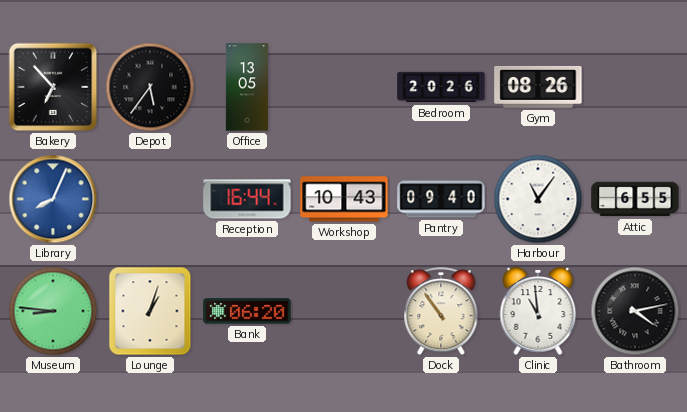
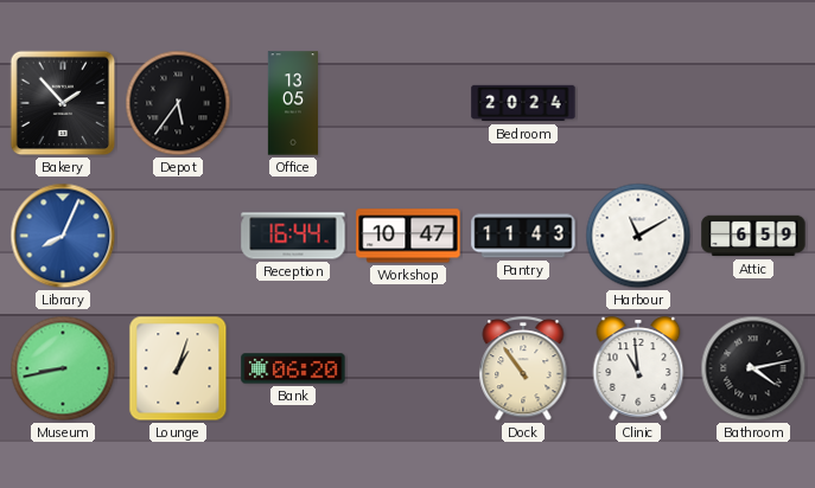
Bakery: 6:53 -> 1:53 (63, 103)
Bedroom: 20:26 -> 20:24 (523, 103)
Gym: 08:26 -> none (538, 87)
Workshop: 10:43 -> 10:47 (408, 236)
Pantry: 09:40 -> 11:43 (523, 236)
Harbour: 11:06 -> 11:10 (638, 236)
Attic: 6:55 -> 6:59 (753, 236)
Museum: 8:46 -> 8:43 (63, 368)
